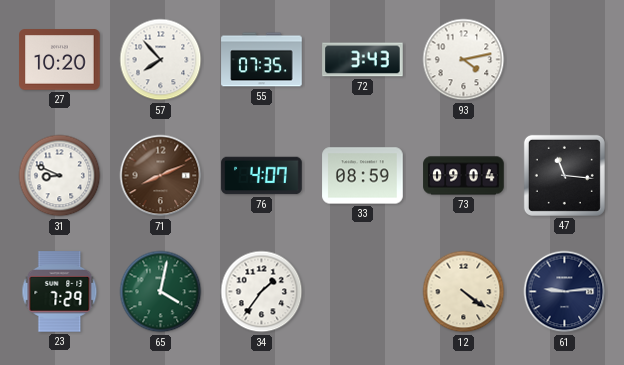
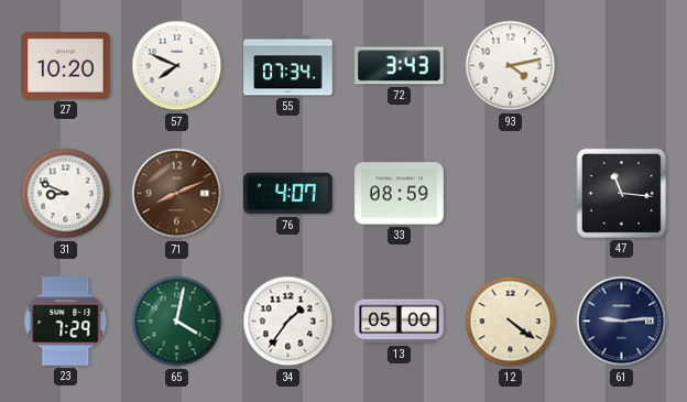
57: 7:53 -> 7:49 (177, 66)
55: 07:35 -> 07:34 (288, 66)
73: 09:04 -> none (464, 176)
13: none -> 05:00 (400, 322)
